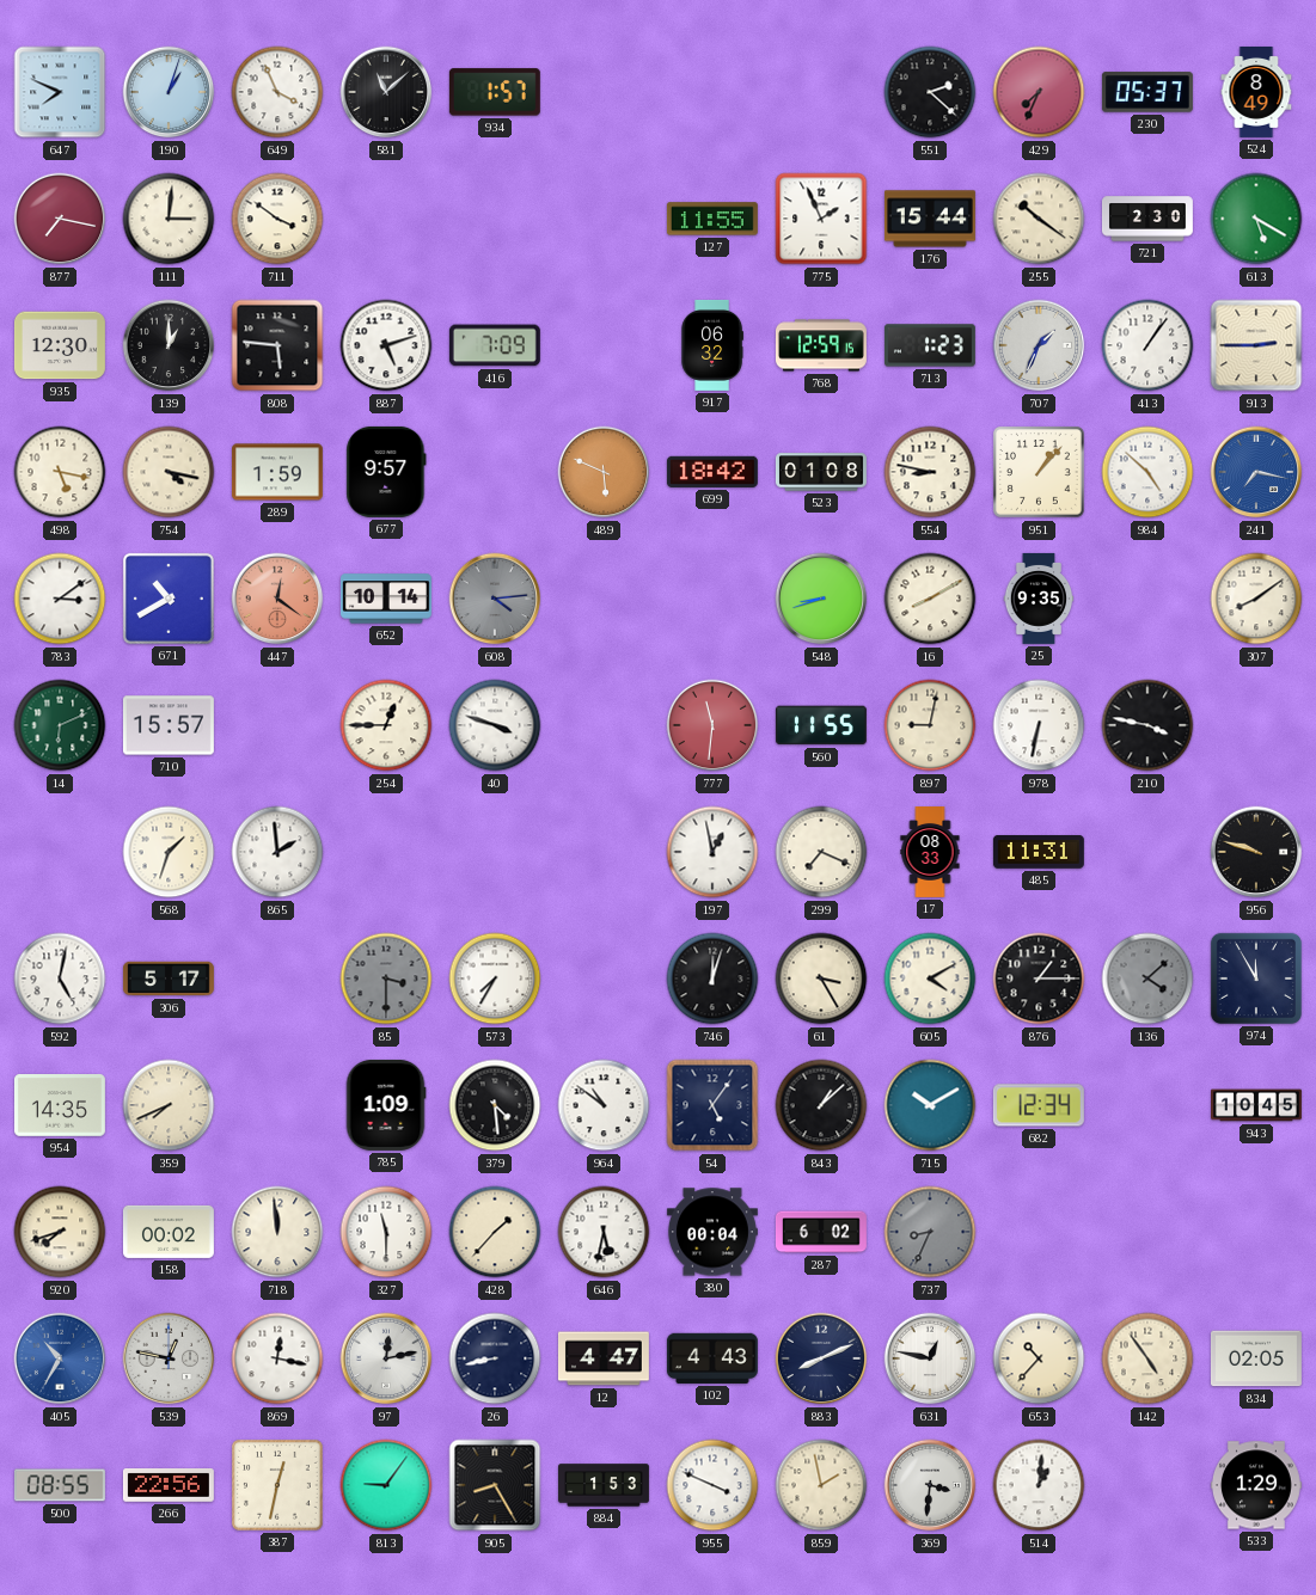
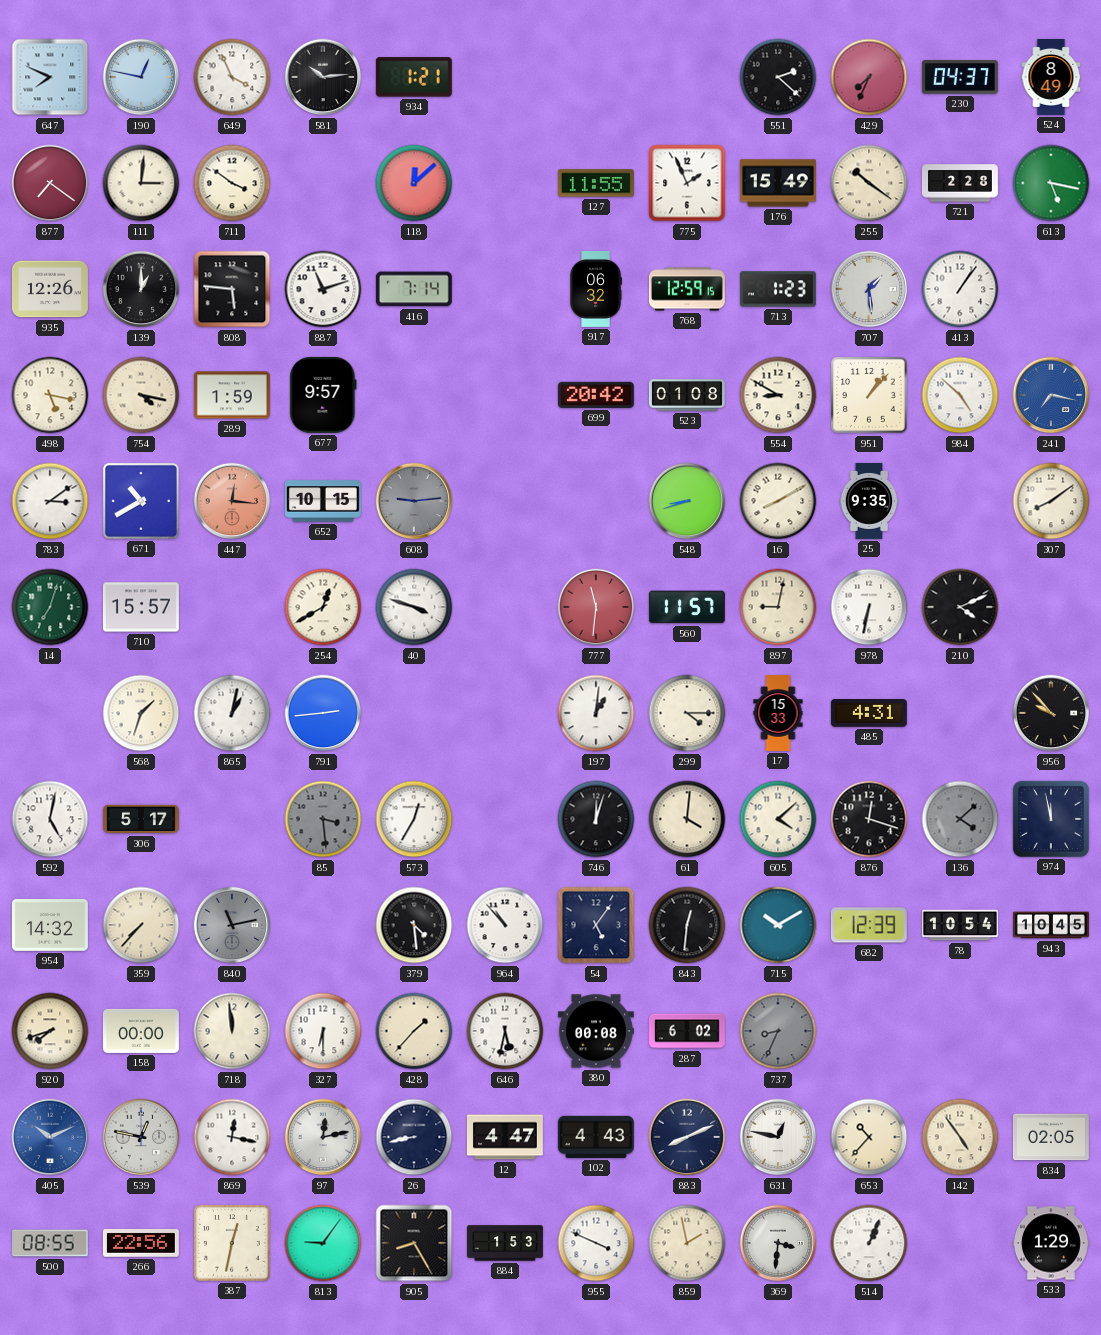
190: 1:03 -> 12:47 (141, 77)
581: 11:08 -> 10:14 (323, 77)
934: 1:57 -> 1:21 (414, 77)
230: 05:37 -> 04:37 (960, 77)
877: 7:17 -> 7:21 (50, 183)
118: none -> 12:08 (414, 183)
176: 15:44 -> 15:49 (778, 183)
721: 2:30 -> 2:28 (960, 183)
613: 5:20 -> 5:17 (1051, 183)
935: 12:30 -> 12:26 (50, 289)
887: 5:12 -> 11:12 (323, 289)
416: 7:09 -> 7:14 (414, 289)
707: 1:34 -> 1:29 (869, 289)
913: 2:45 -> none (1256, 345)
489: 5:49 -> none (604, 472)
699: 18:42 -> 20:42 (596, 395)
554: 8:47 -> 8:50 (778, 395)
447: 12:21 -> 12:16 (232, 501)
652: 10:14 -> 10:15 (323, 501)
608: 4:14 -> 9:14 (414, 501)
14: 6:11 -> 7:03 (50, 607)
254: 12:45 -> 12:40 (323, 607)
560: 11:55 -> 11:57 (687, 607)
210: 3:47 -> 4:11 (960, 607)
865: 1:59 -> 1:02 (232, 713)
791: none -> 2:44 (323, 713)
197: 12:58 -> 1:01 (596, 713)
299: 7:19 -> 4:15 (687, 713)
17: 08:33 -> 15:33 (778, 714)
485: 11:31 -> 4:31 (869, 714)
956: 9:48 -> 9:53 (1051, 713)
85: 3:30 -> 3:29 (323, 819)
573: 7:35 -> 12:35 (414, 819)
61: 3:25 -> 4:01 (687, 819)
605: 4:10 -> 4:08 (778, 819)
876: 1:15 -> 12:18 (869, 819)
974: 11:55 -> 11:58 (1051, 819)
954: 14:35 -> 14:32 (50, 926)
359: 7:41 -> 7:37 (141, 925)
840: none -> 11:13 (232, 925)
785: 1:09 -> none (386, 1105)
964: 10:51 -> 10:53 (505, 925)
843: 1:08 -> 12:31 (687, 925)
682: 12:34 -> 12:39 (869, 925)
78: none -> 10:54 (961, 925)
158: 00:02 -> 00:00 (141, 1031)
327: 11:30 -> 6:30 (323, 1031)
380: 00:04 -> 00:08 (596, 1031)
405: 10:35 -> 10:11 (50, 1137)
514: 1:01 -> 1:04 (869, 1243)
